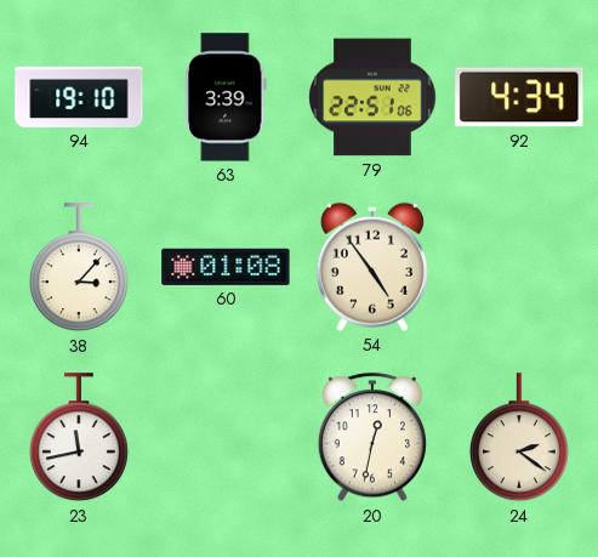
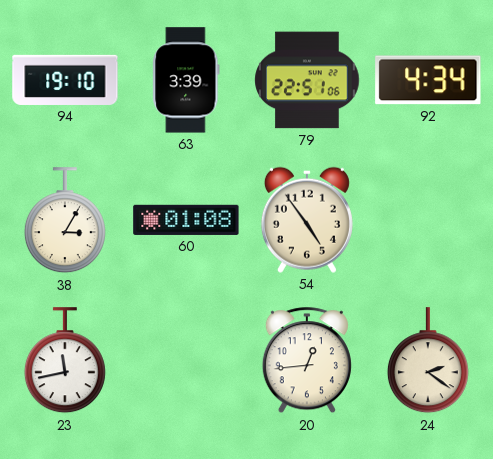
38: 3:07 -> 3:05 (65, 221)
20: 12:32 -> 12:44 (307, 361)
